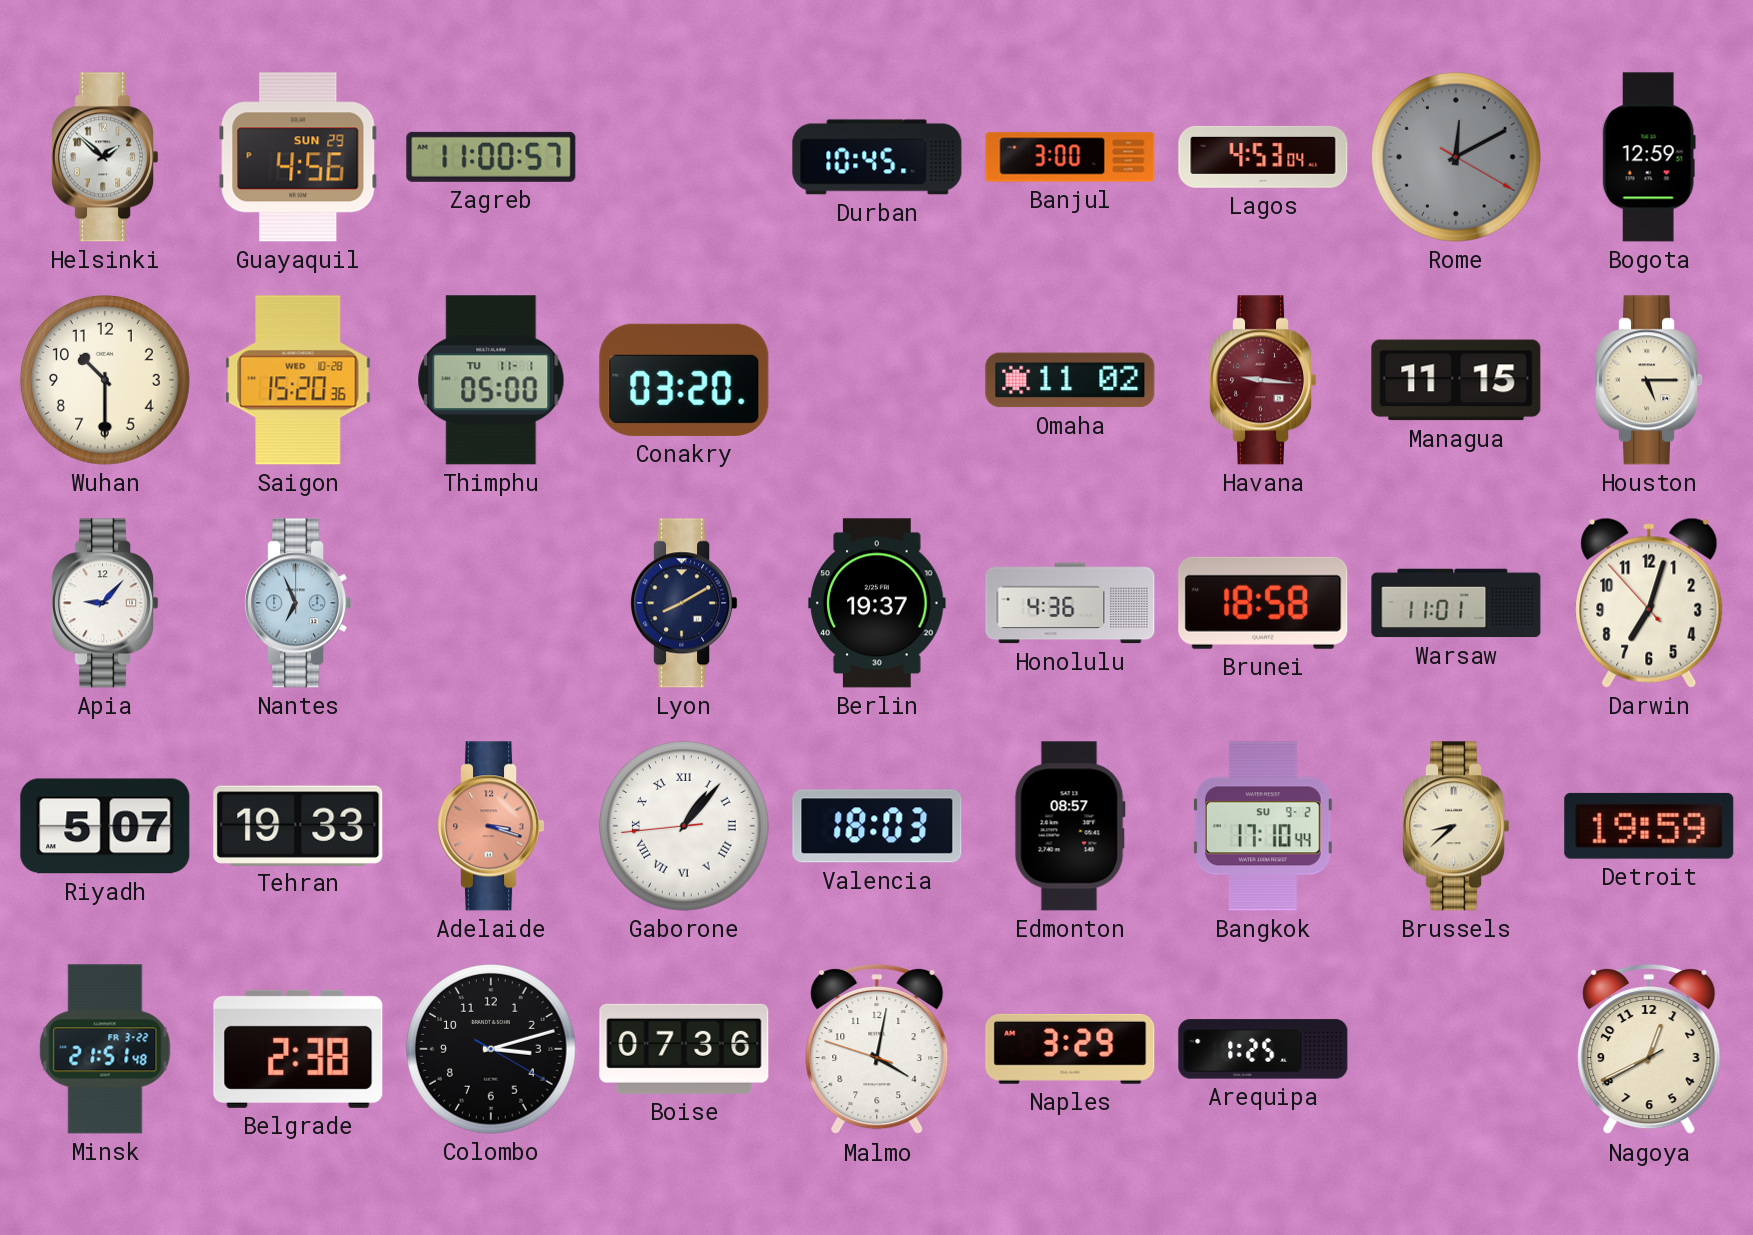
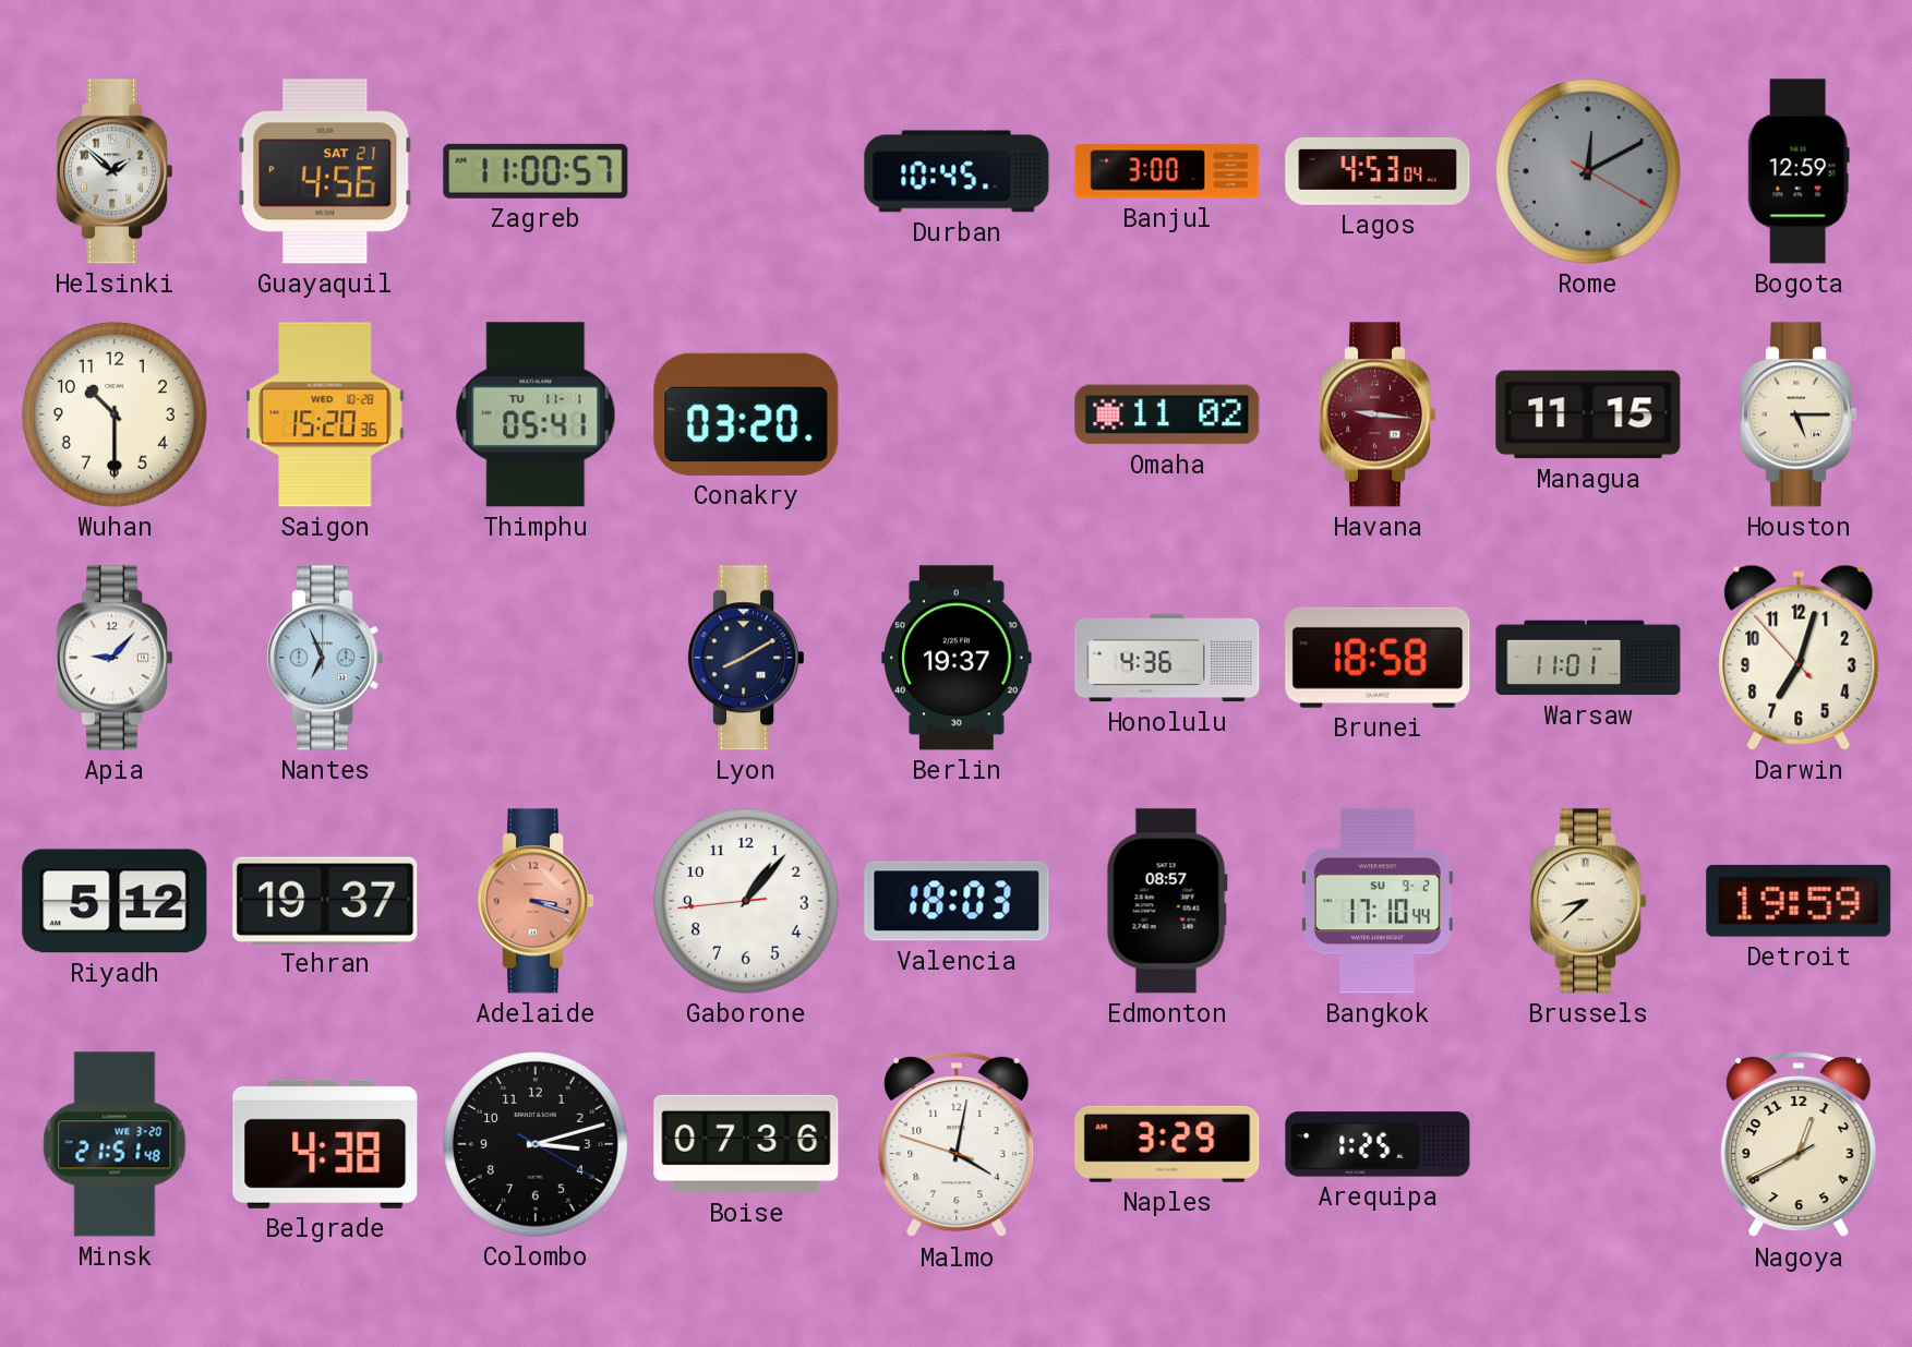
Guayaquil date: SUN 29 -> SAT 21 (325, 171)
Thimphu: 05:00 -> 05:41 (536, 414)
Riyadh: 5:07 -> 5:12 (115, 901)
Tehran: 19:33 -> 19:37 (325, 900)
Gaborone numerals: Roman -> Arabic (746, 901)
Minsk date: FR 3-22 -> WE 3-20 (115, 1144)
Belgrade: 2:38 -> 4:38 (325, 1144)
